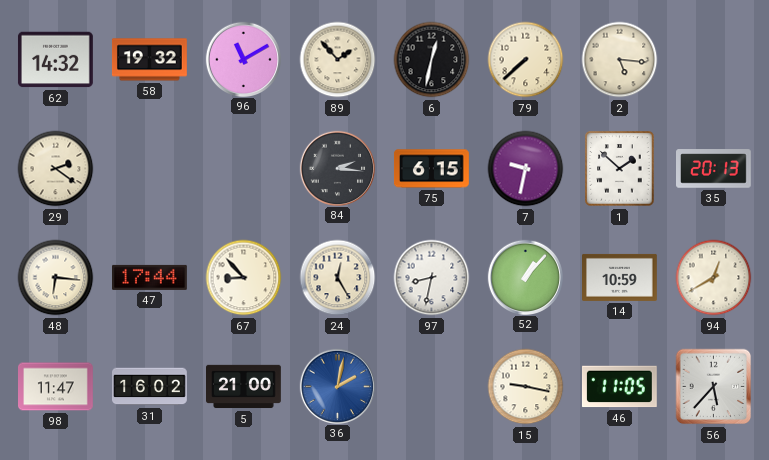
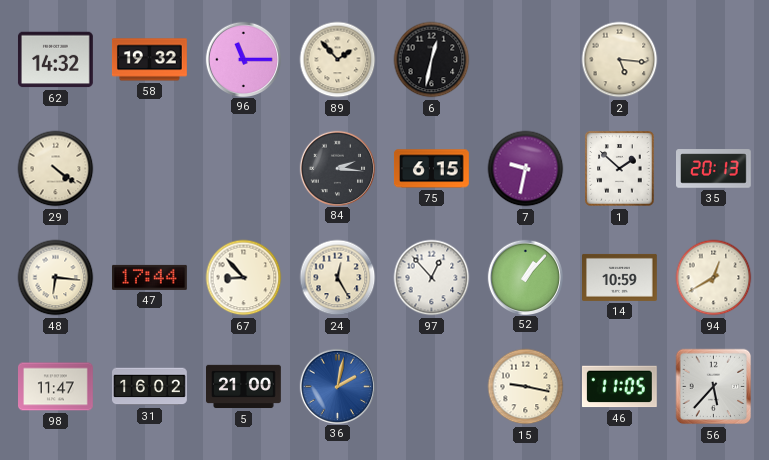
96: 11:10 -> 11:15 (243, 59)
79: 7:38 -> none (526, 60)
29: 2:21 -> 4:21 (56, 169)
97: 8:32 -> 12:53 (432, 278)
